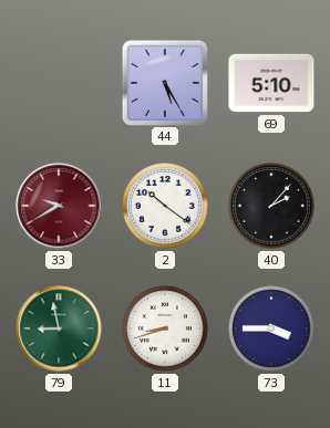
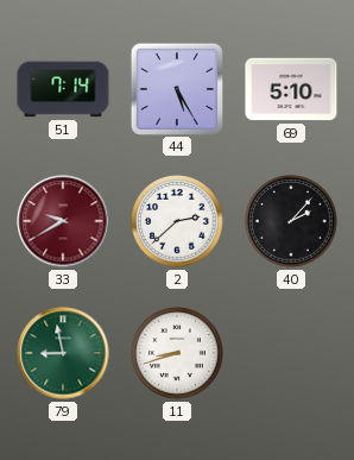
51: none -> 7:14 (63, 89)
2: 10:21 -> 2:38 (177, 221)
73: 3:45 -> none (271, 328)
